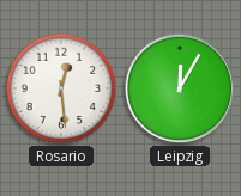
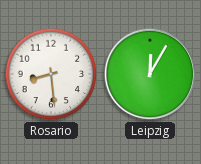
Rosario: 12:29 -> 8:29 (51, 74)
